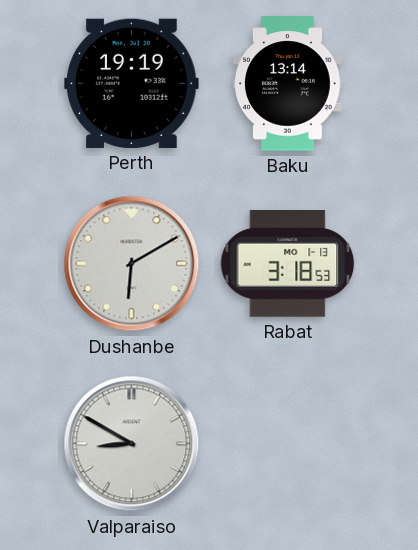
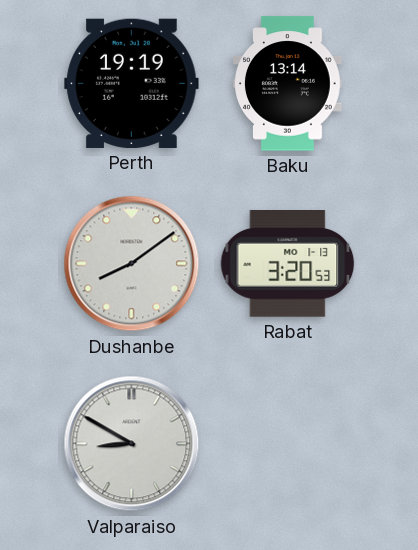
Dushanbe: 6:10 -> 8:09 (132, 264)
Rabat: 3:18 -> 3:20 (288, 264)
